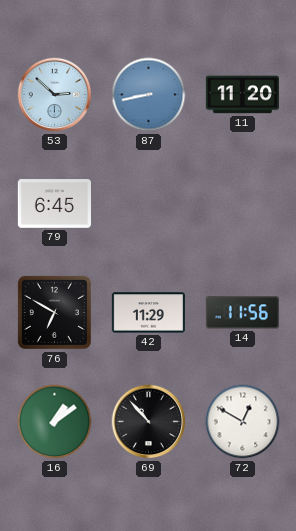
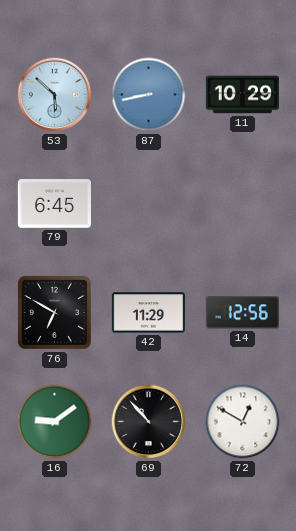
53: 2:52 -> 5:52 (55, 95)
11: 11:20 -> 10:29 (242, 95)
14: 11:56 -> 12:56 (242, 313)
16: 1:09 -> 9:09 (55, 422)
